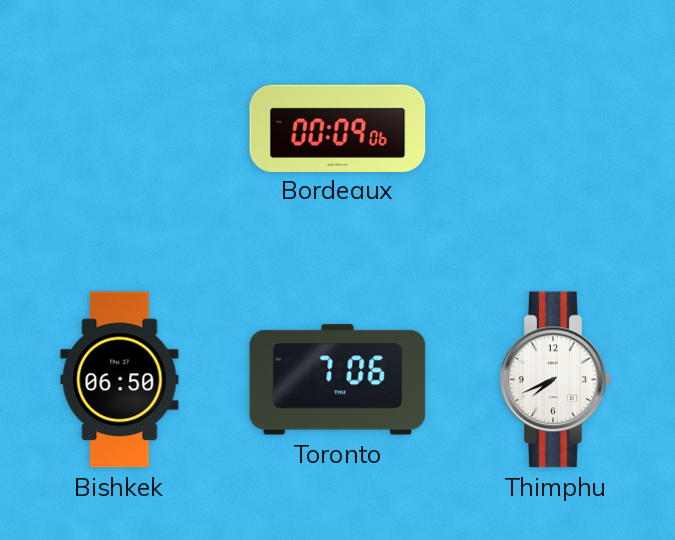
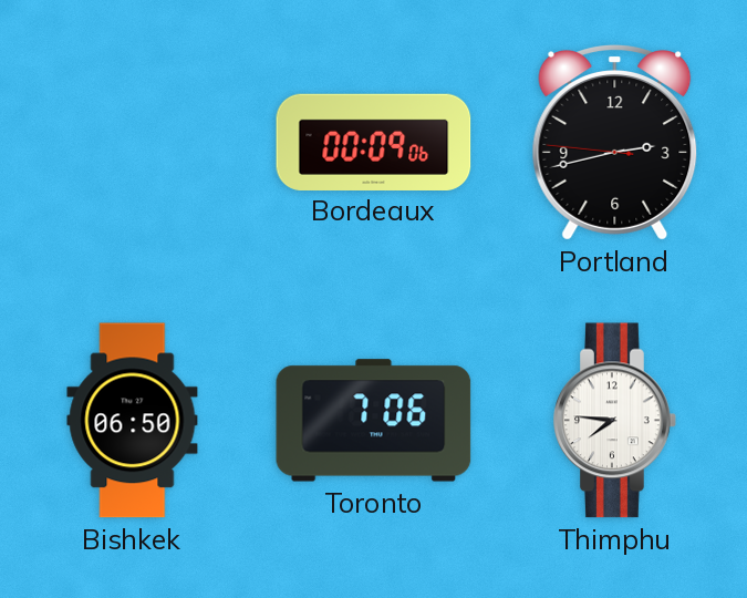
Portland: none -> 2:42 (615, 143)
Thimphu: 7:41 -> 7:46 (615, 421)
